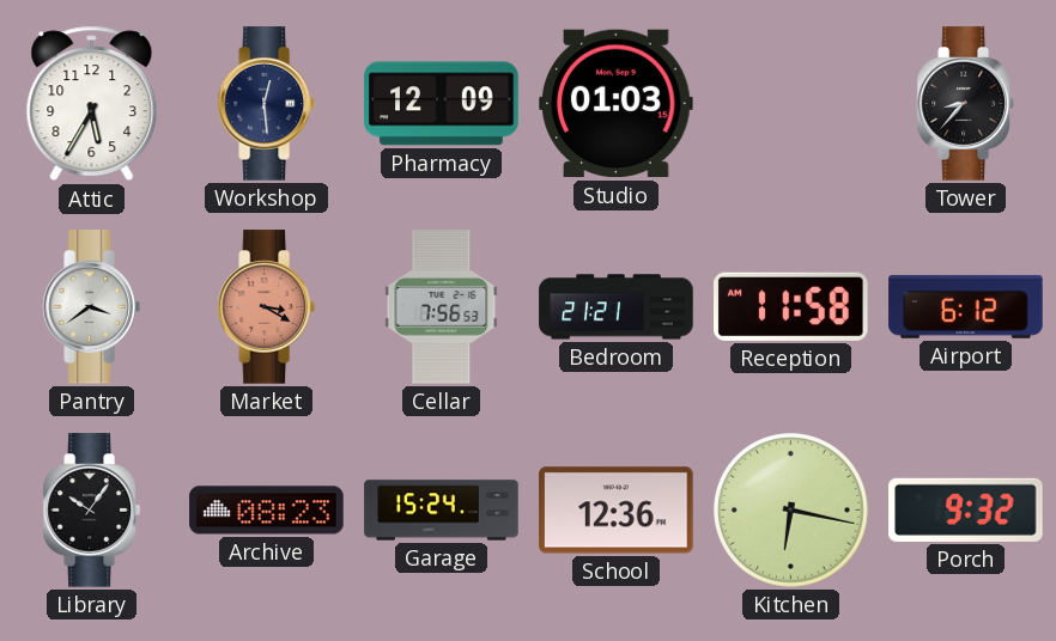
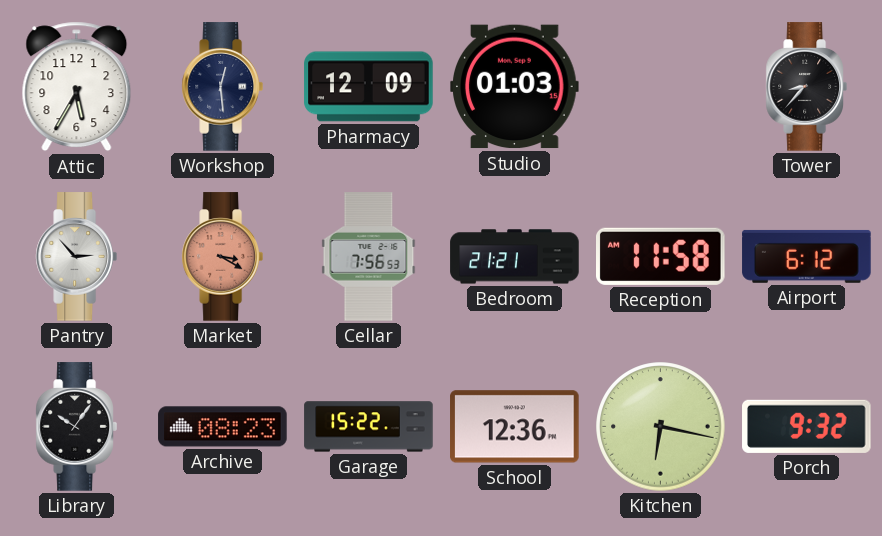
Pantry: 3:39 -> 2:53 (76, 257)
Garage: 15:24 -> 15:22 (369, 427)
